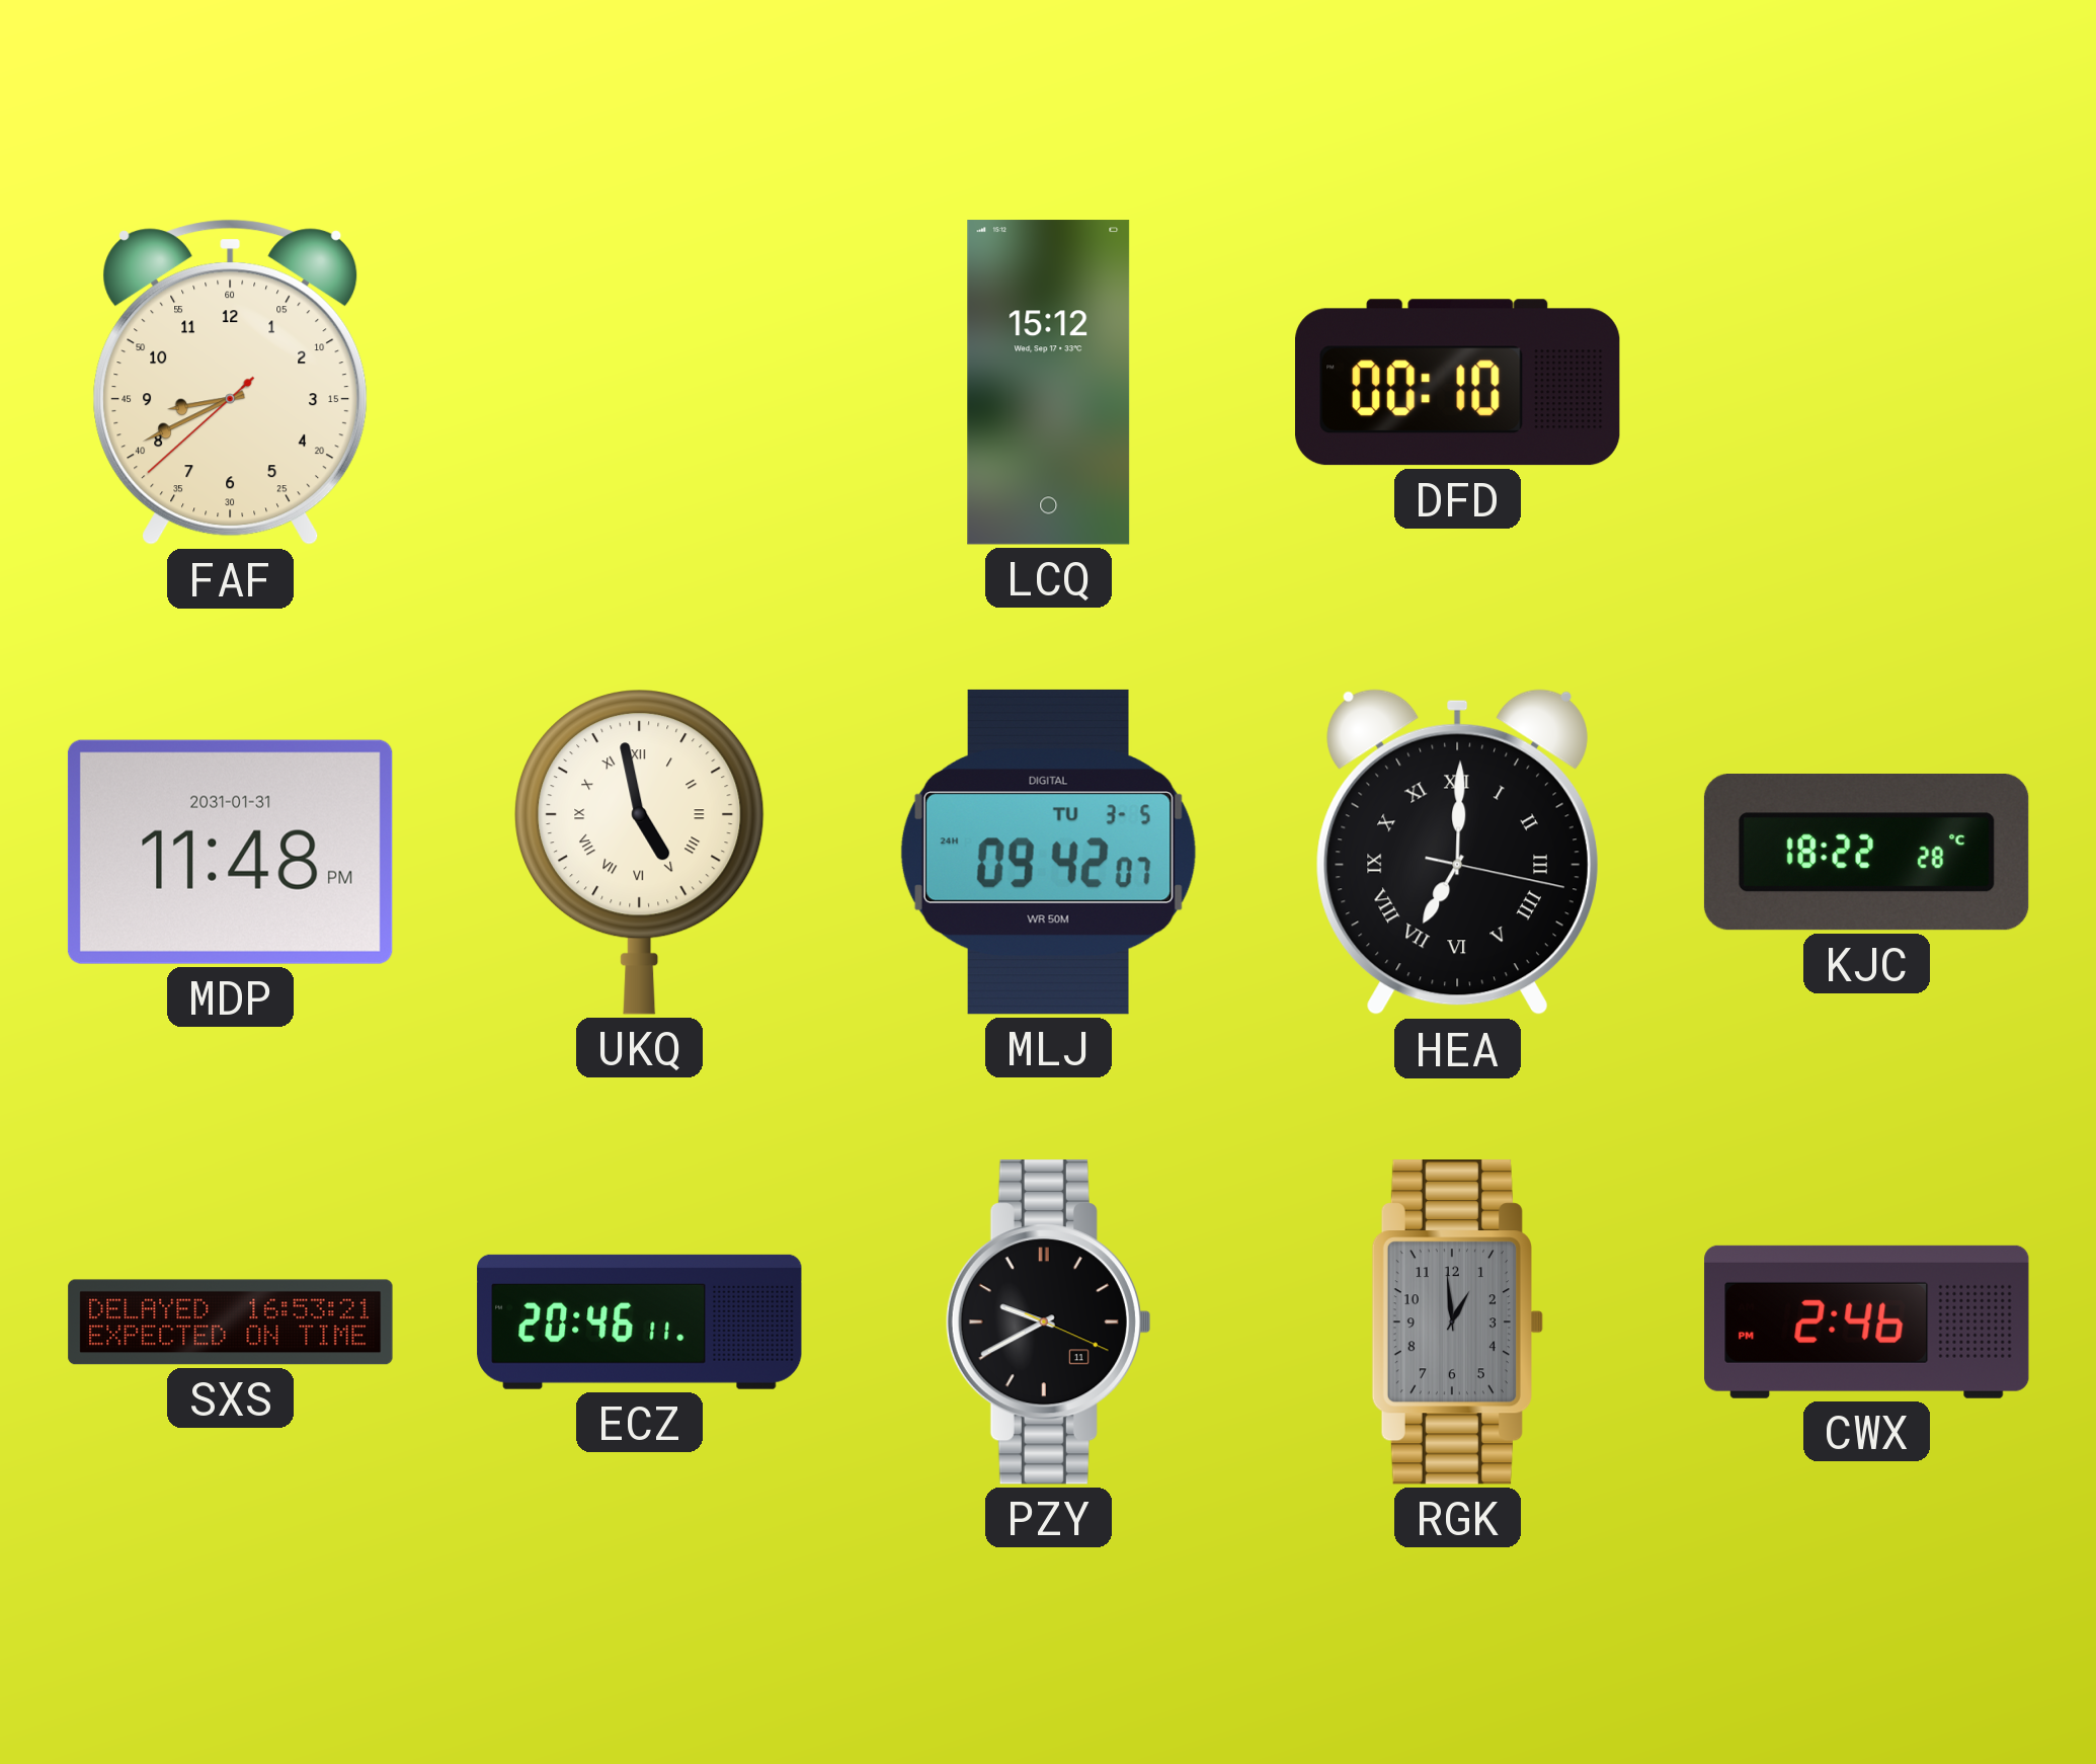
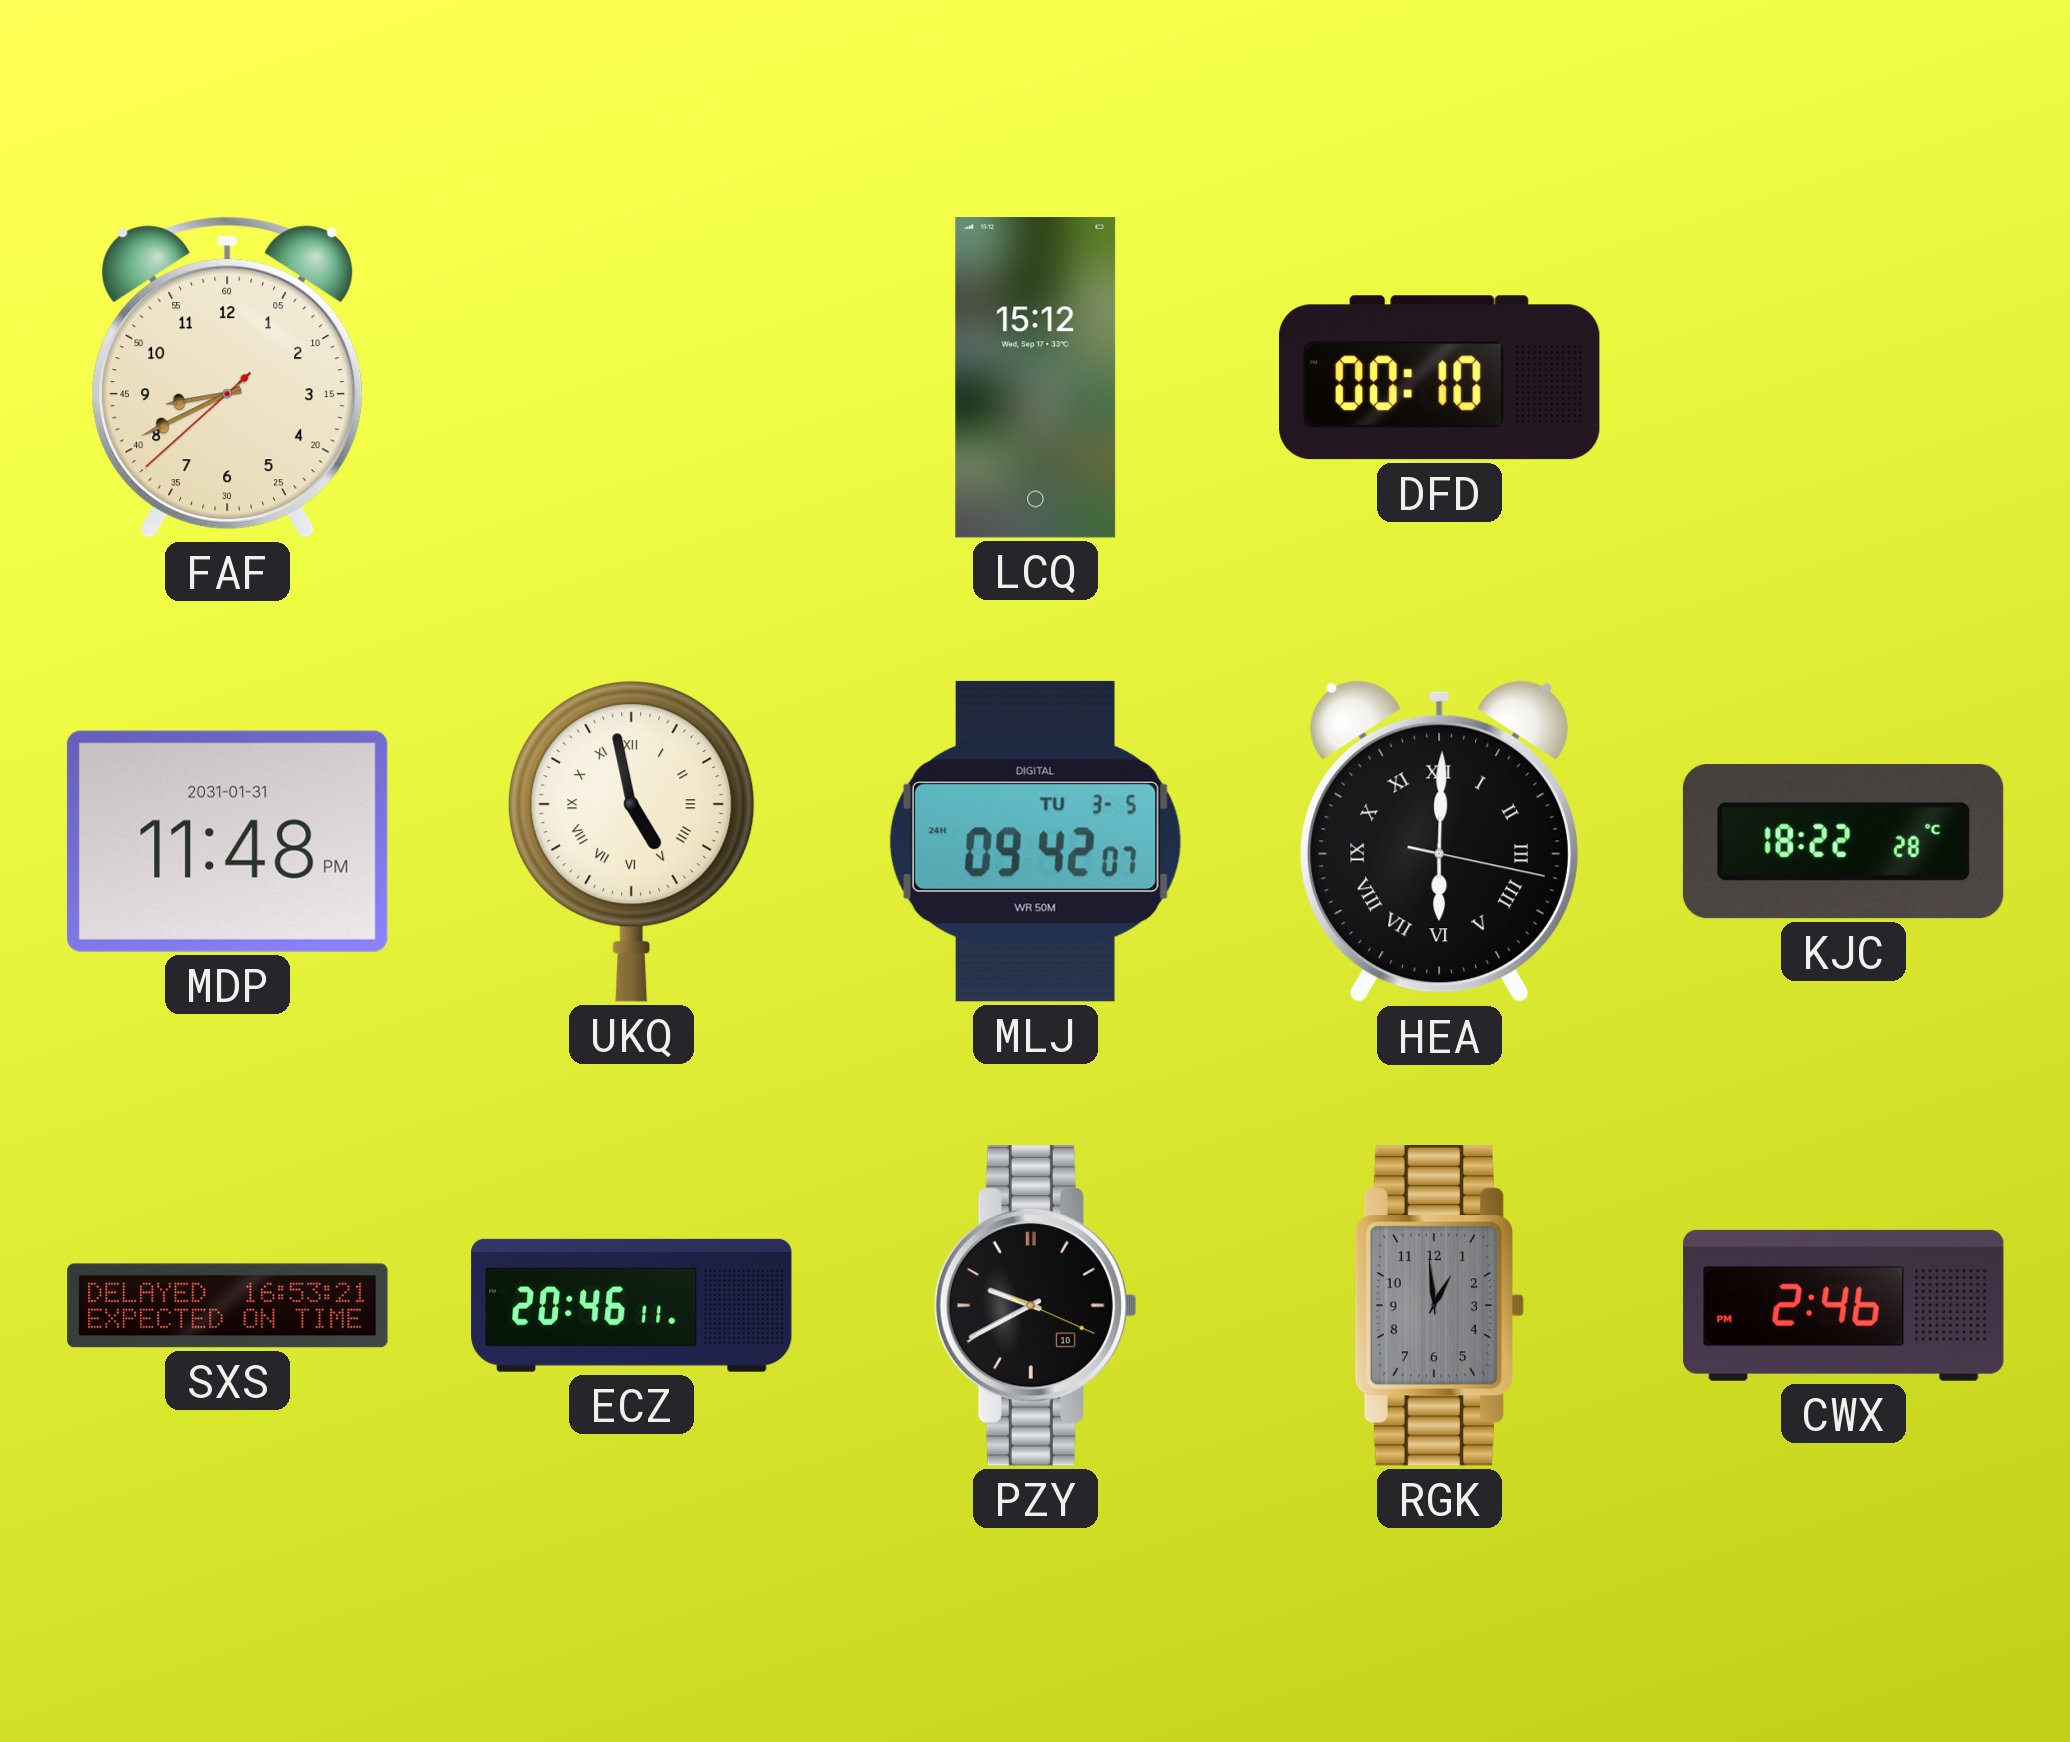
HEA: 7:00 -> 6:00 (1439, 842)
PZY date: 11 -> 10 (1035, 1306)
